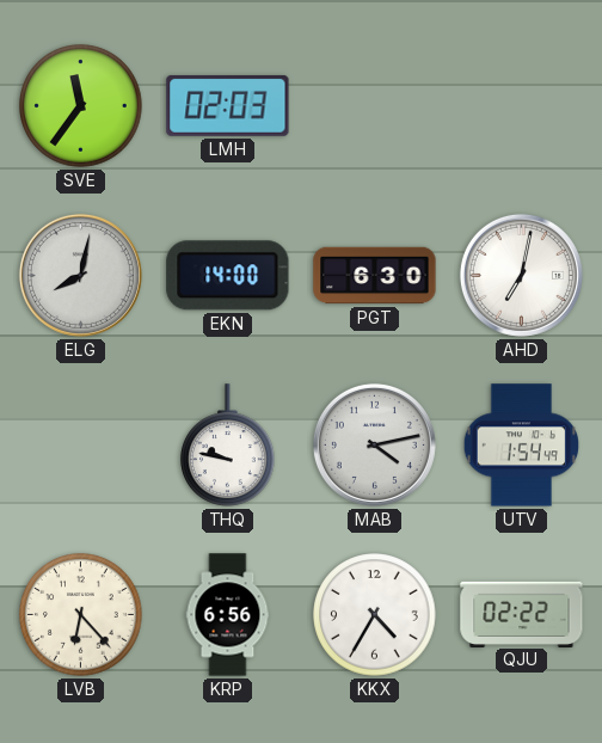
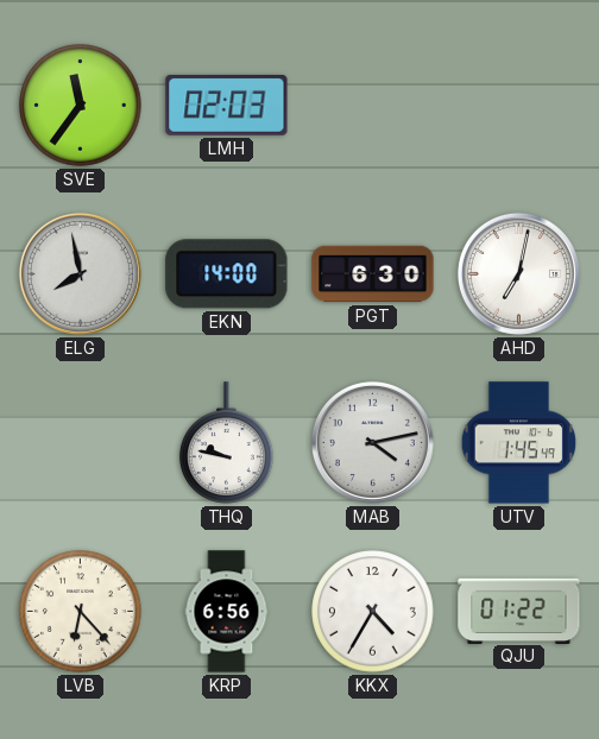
ELG: 8:02 -> 7:58 (80, 273)
UTV: 1:54 -> 1:45 (518, 443)
QJU: 02:22 -> 01:22 (519, 611)
